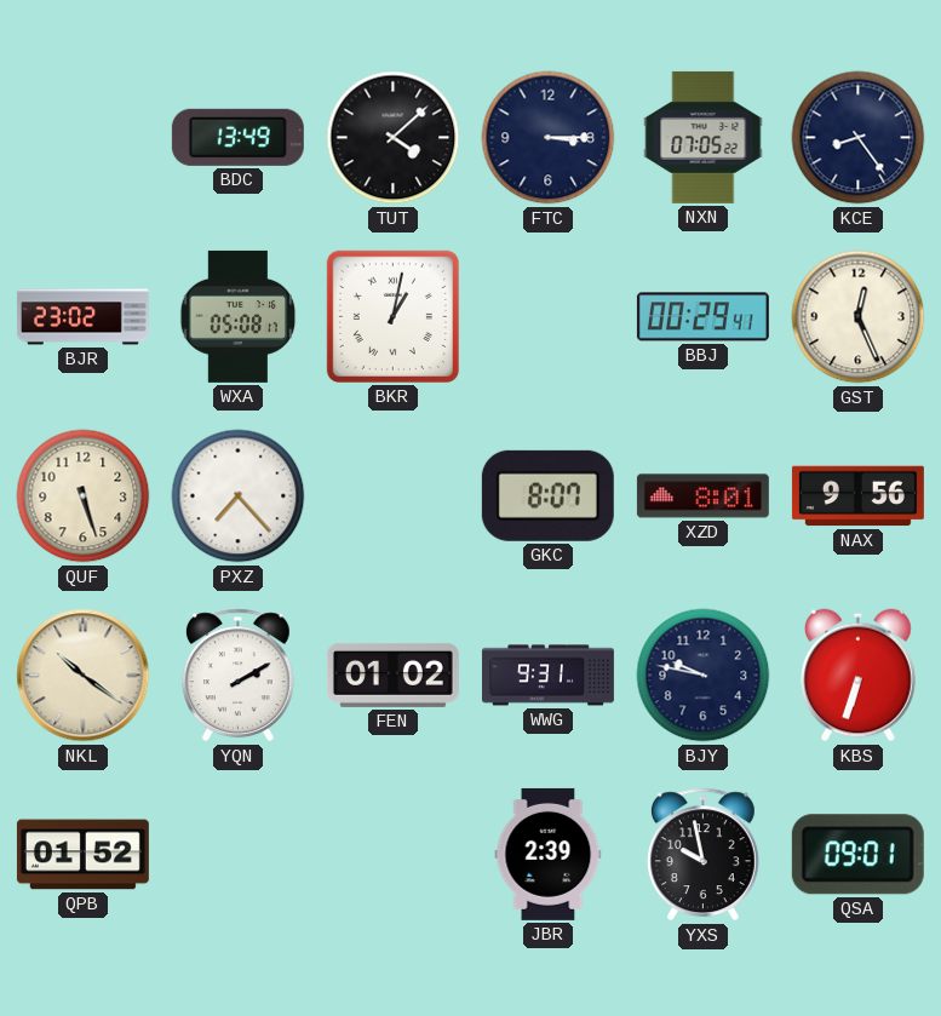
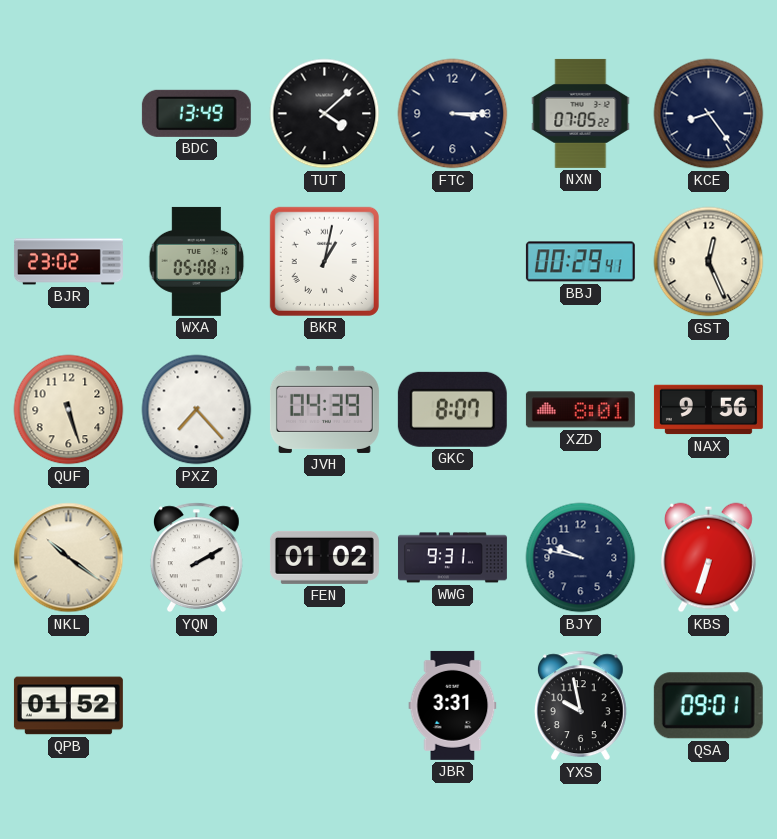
JVH: none -> 04:39 (324, 409)
JBR: 2:39 -> 3:31 (453, 705)
